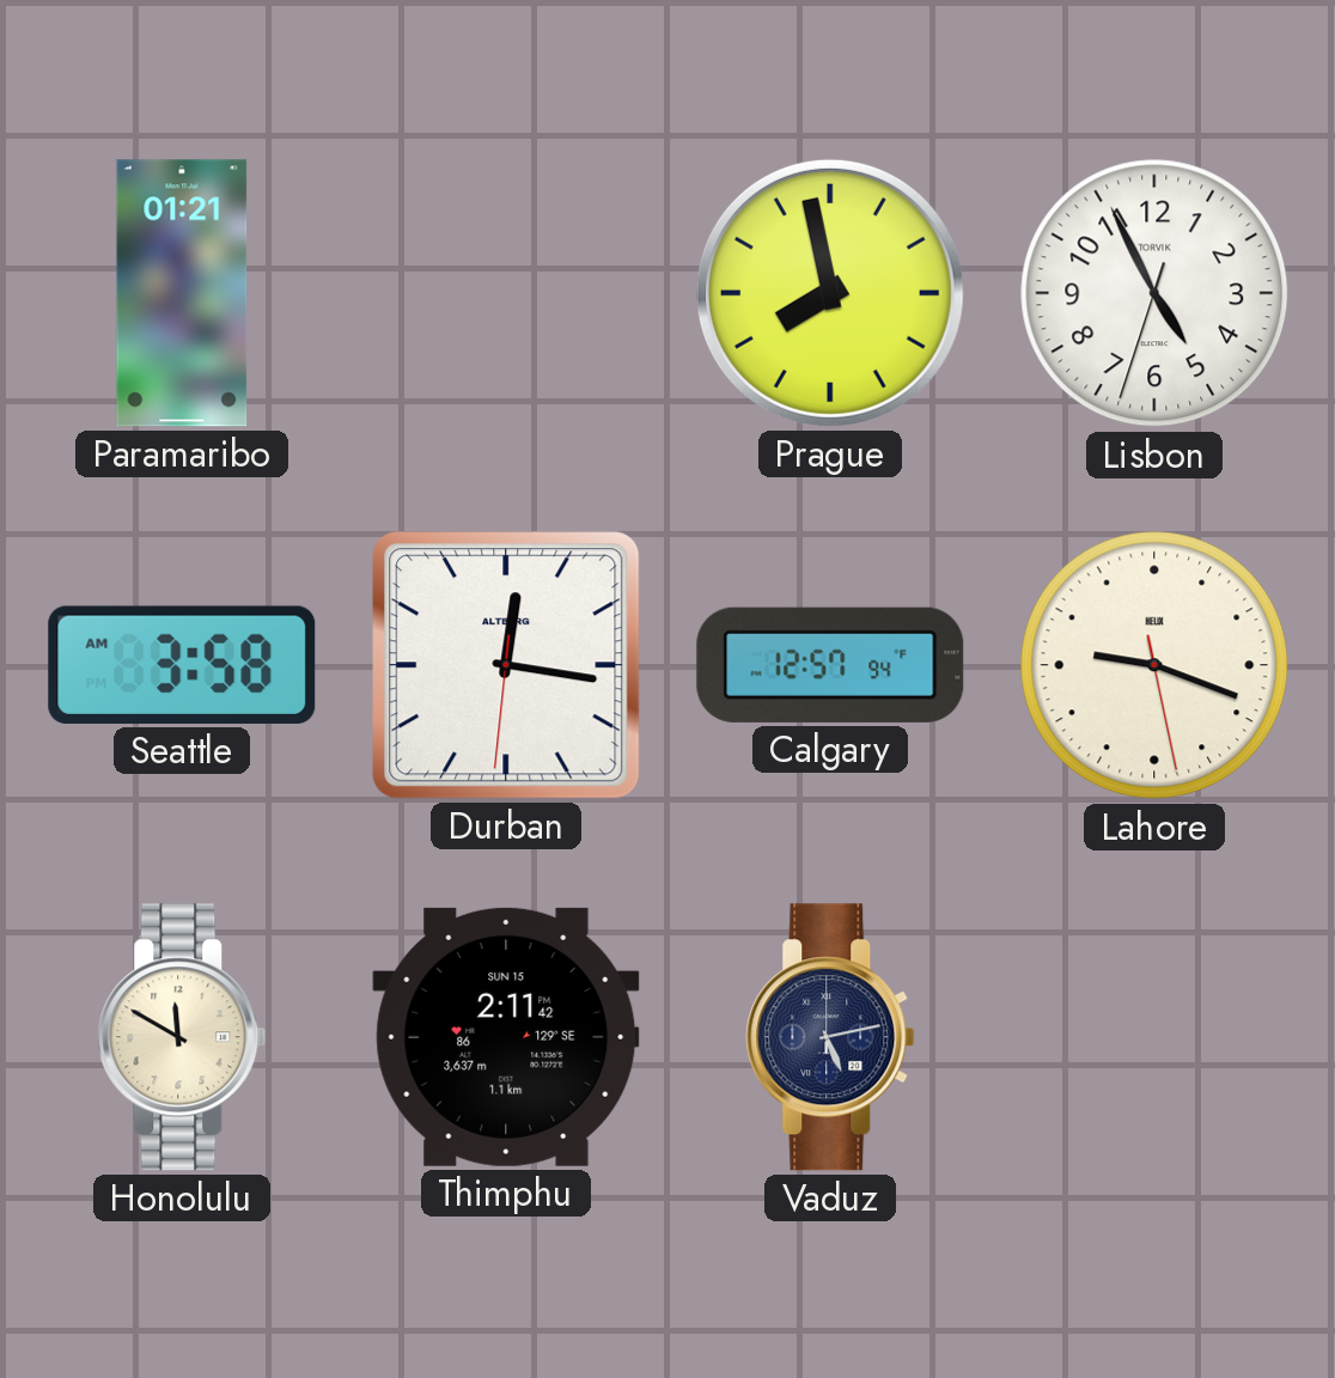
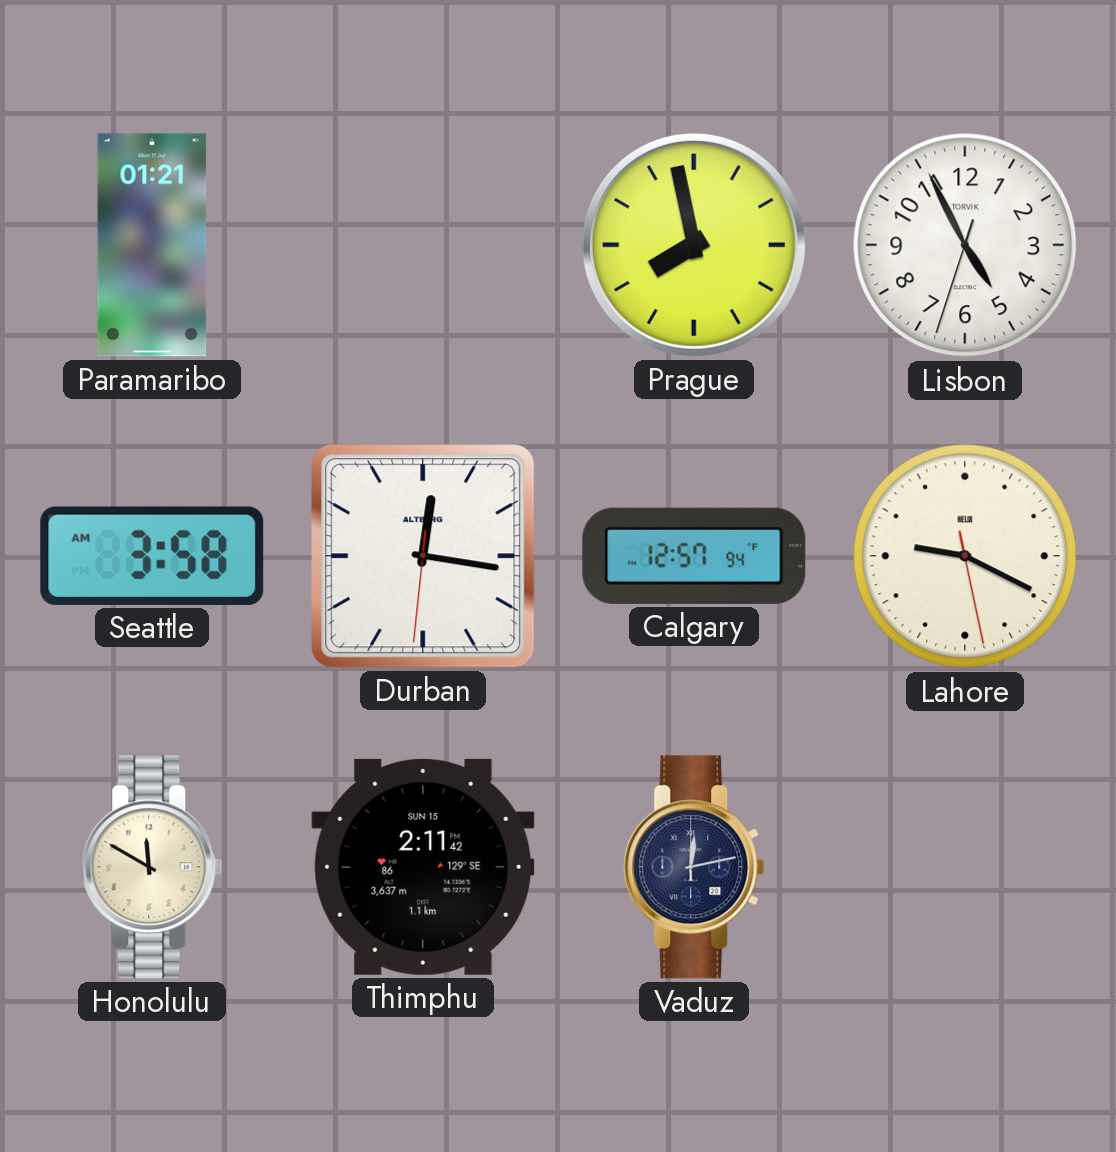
Lahore: 9:18 -> 9:19 (965, 556)
Vaduz: 5:13 -> 12:13 (694, 867)
